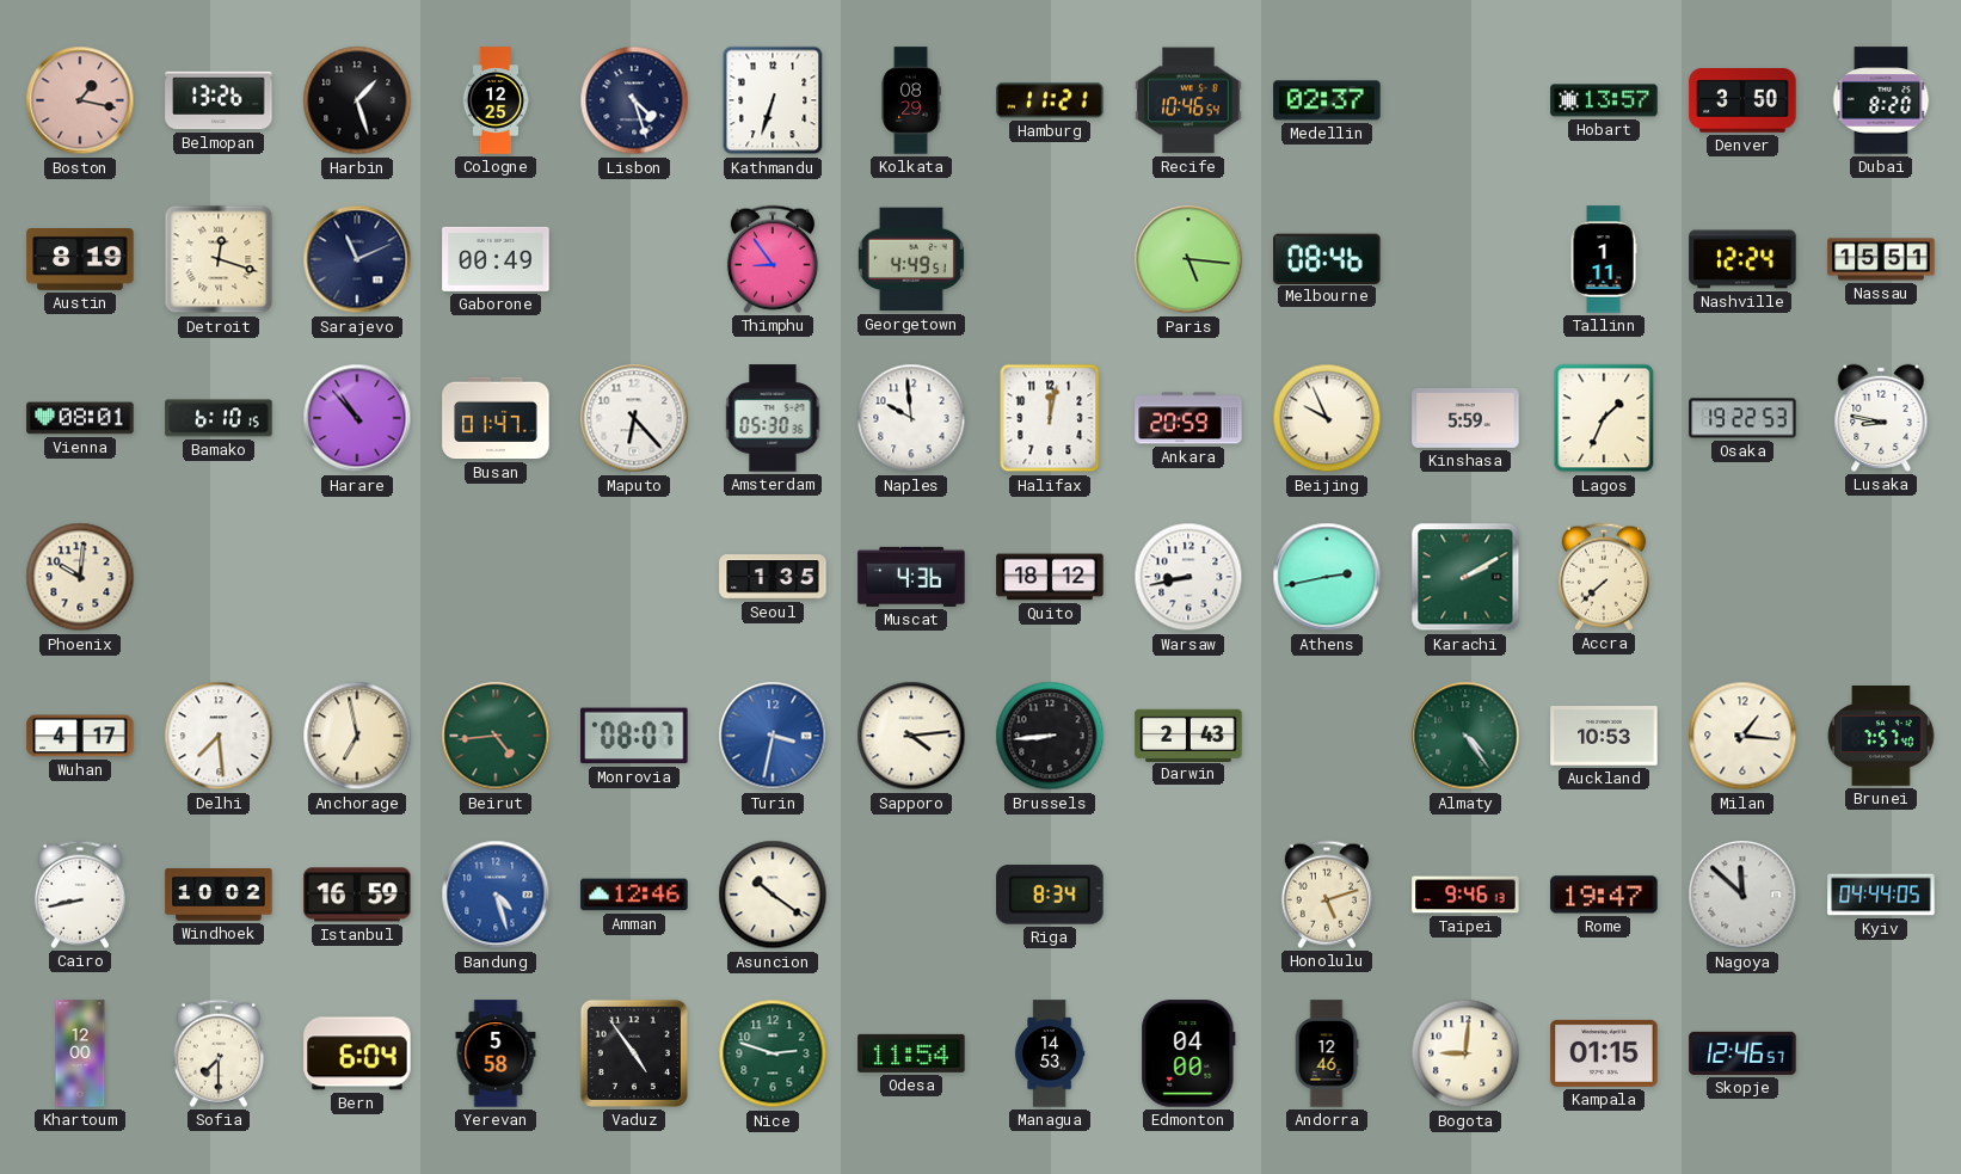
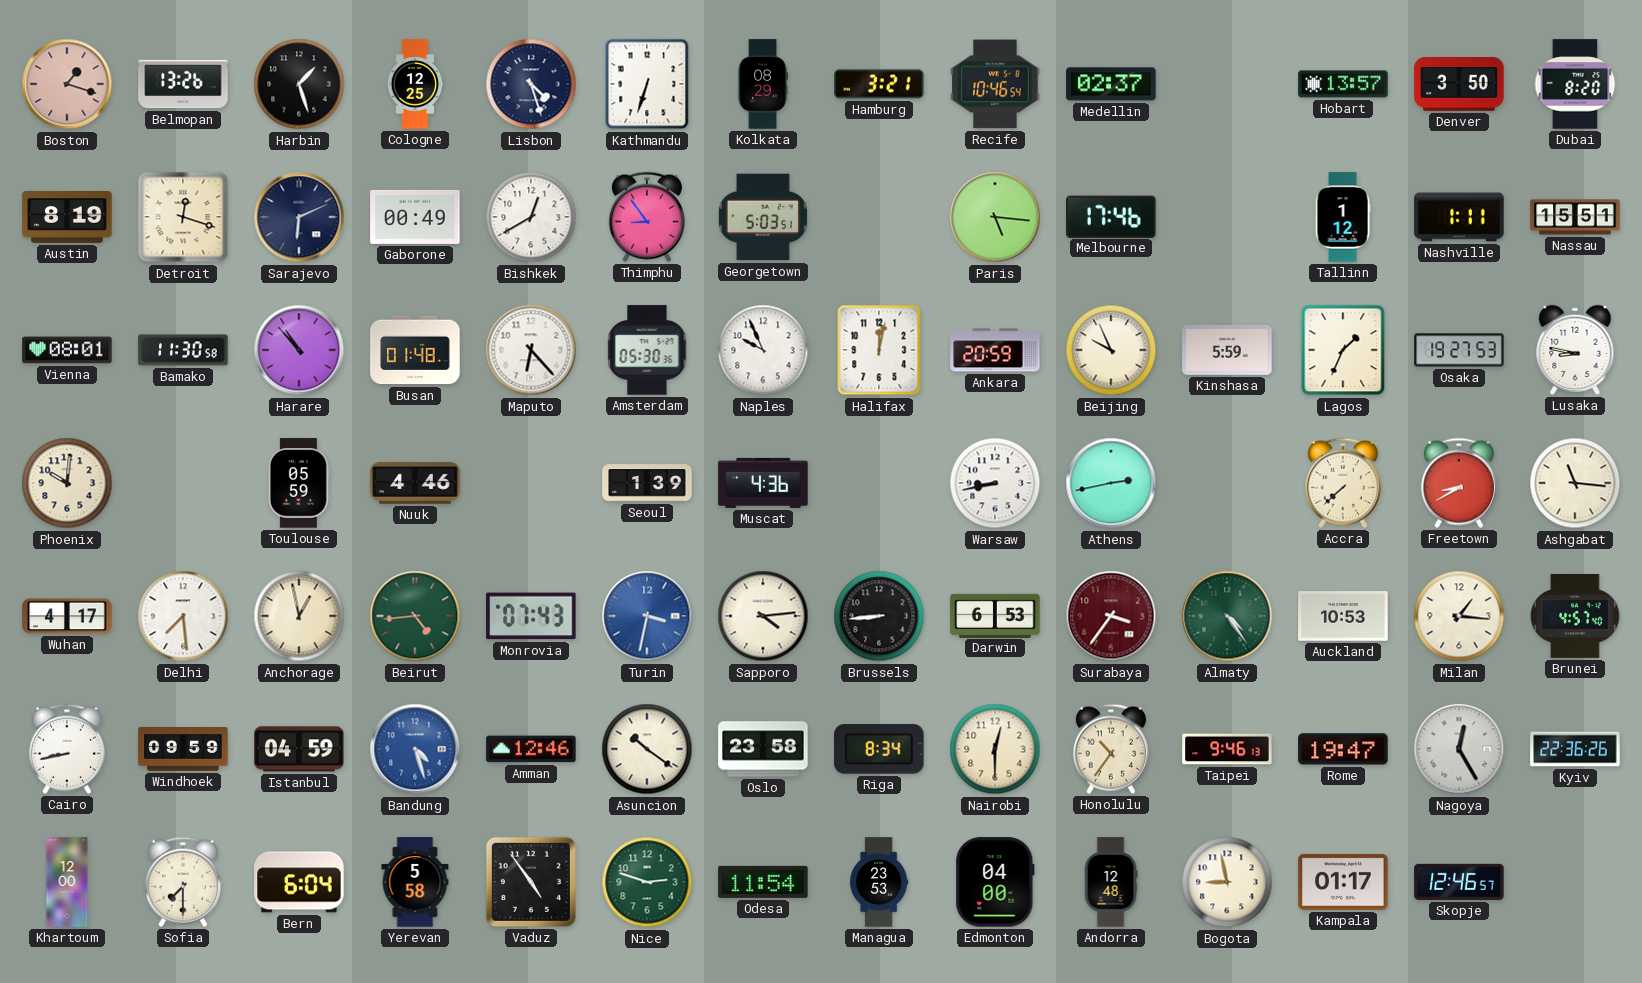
Boston: 1:17 -> 1:18 (67, 84)
Hamburg: 11:21 -> 3:21 (879, 84)
Sarajevo: 11:11 -> 6:11 (299, 217)
Bishkek: none -> 12:40 (531, 217)
Georgetown: 4:49 -> 5:03 (763, 217)
Melbourne: 08:46 -> 17:46 (1111, 216)
Tallinn: 1:11 -> 1:12 (1343, 217)
Nashville: 12:24 -> 1:11 (1459, 217)
Bamako: 6:10 -> 11:30 (183, 350)
Busan: 01:47 -> 01:48 (415, 350)
Naples: 9:59 -> 9:56 (763, 350)
Osaka: 19:22 -> 19:27 (1459, 350)
Toulouse: none -> 05:59 (299, 483)
Nuuk: none -> 4:46 (415, 483)
Seoul: 1:35 -> 1:39 (647, 483)
Quito: 18:12 -> none (1050, 577)
Karachi: 2:10 -> none (1465, 577)
Freetown: none -> 8:40 (1459, 483)
Ashgabat: none -> 11:16 (1575, 483)
Anchorage: 6:58 -> 12:58 (299, 616)
Monrovia: 08:07 -> 07:43 (531, 616)
Darwin: 2:43 -> 6:53 (995, 615)
Surabaya: none -> 3:36 (1111, 616)
Brunei: 7:57 -> 4:57 (1575, 617)
Windhoek: 10:02 -> 09:59 (183, 749)
Istanbul: 16:59 -> 04:59 (299, 749)
Oslo: none -> 23:58 (763, 749)
Nairobi: none -> 12:30 (995, 749)
Honolulu: 5:12 -> 10:36 (1111, 749)
Nagoya: 11:52 -> 12:25 (1459, 749)
Kyiv: 04:44 -> 22:36 (1575, 749)
Managua: 14:53 -> 23:53 (880, 882)
Andorra: 12:46 -> 12:48 (1111, 882)
Bogota: 9:01 -> 8:58 (1227, 882)
Kampala: 01:15 -> 01:17 (1343, 882)
